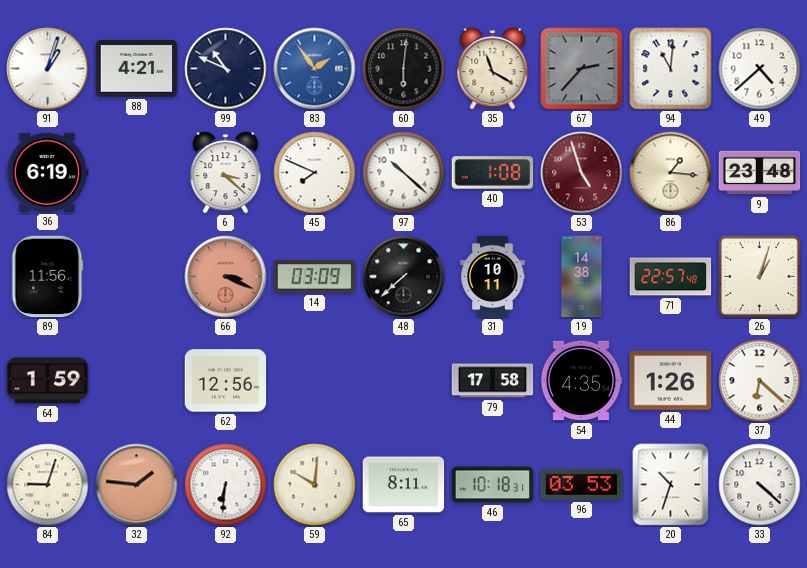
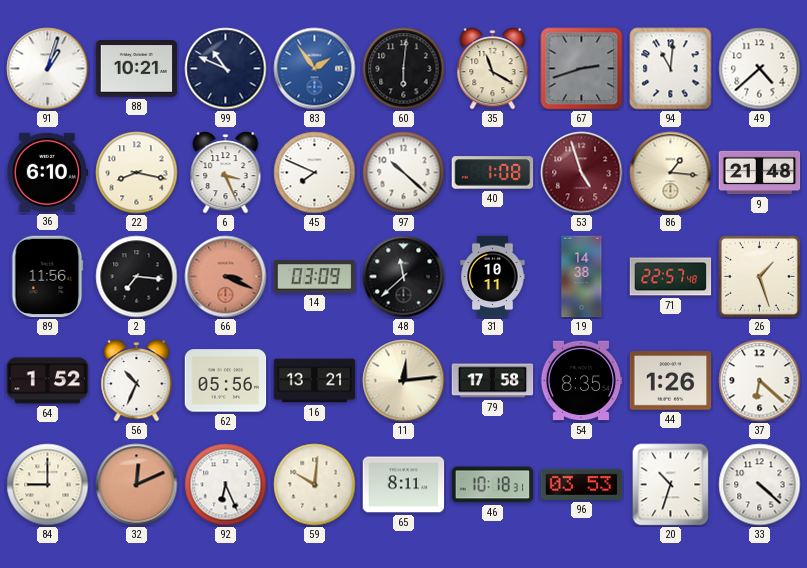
88: 4:21 -> 10:21 (137, 69)
67: 2:37 -> 2:42 (582, 69)
36: 6:19 -> 6:10 (47, 172)
22: none -> 8:17 (137, 173)
6: 3:22 -> 3:26 (226, 173)
9: 23:48 -> 21:48 (760, 173)
2: none -> 7:16 (137, 277)
48: 7:38 -> 11:38 (404, 277)
26: 1:03 -> 1:27 (759, 276)
64: 1:59 -> 1:52 (48, 381)
56: none -> 10:34 (137, 381)
62: 12:56 -> 05:56 (226, 381)
16: none -> 13:21 (315, 381)
11: none -> 12:14 (404, 381)
54: 4:35 -> 8:35 (581, 381)
84: 9:03 -> 9:00 (48, 485)
32: 1:46 -> 12:11 (137, 485)
92: 6:31 -> 6:26 (226, 485)
